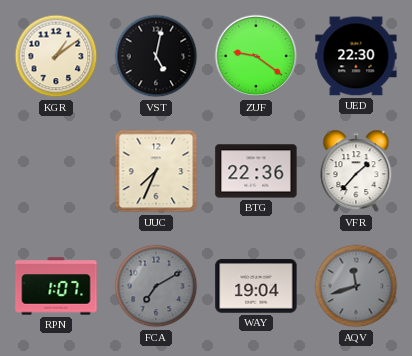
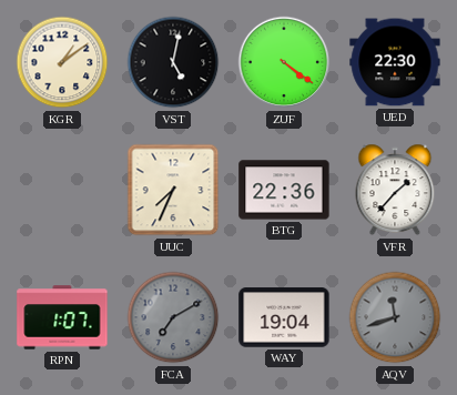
ZUF: 9:21 -> 4:21 (284, 62)
